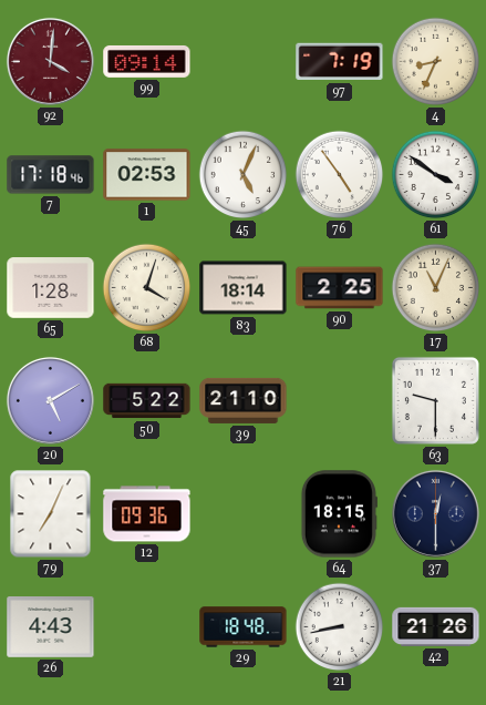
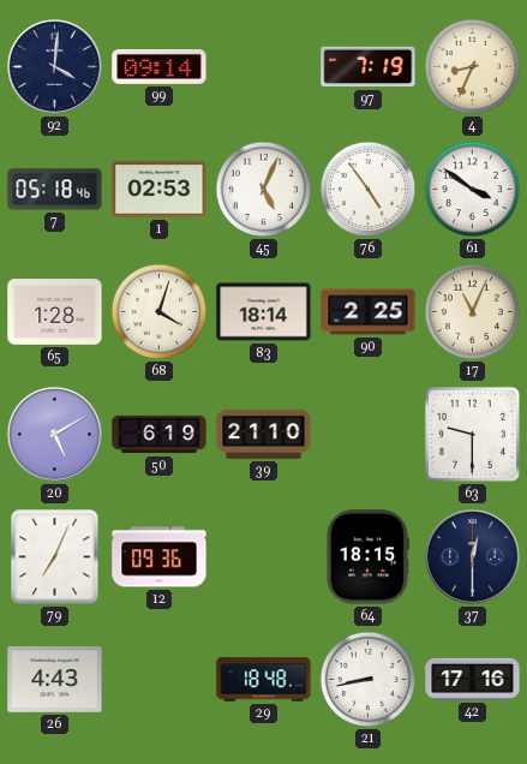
92 dial: burgundy -> navy (54, 66)
7: 17:18 -> 05:18 (55, 190)
50: 5:22 -> 6:19 (160, 435)
42: 21:26 -> 17:16 (473, 679)
